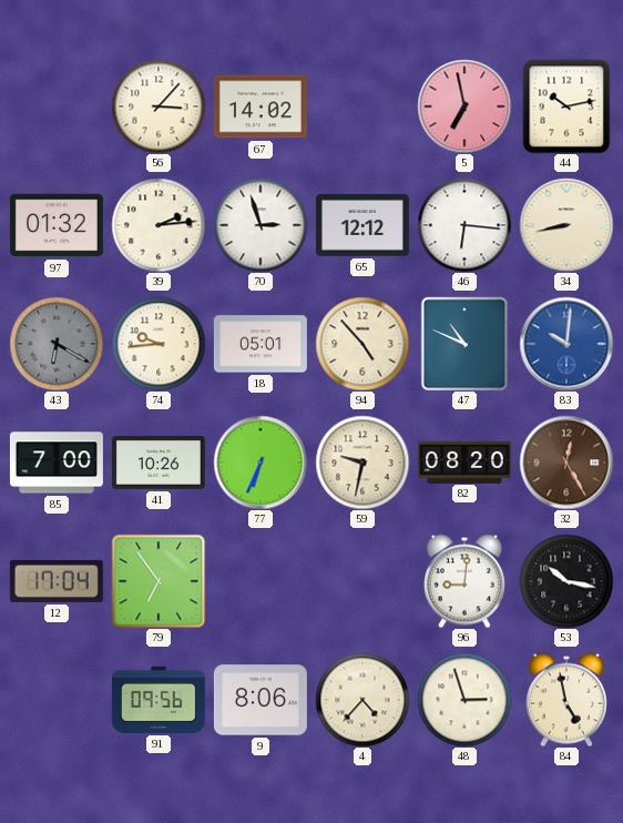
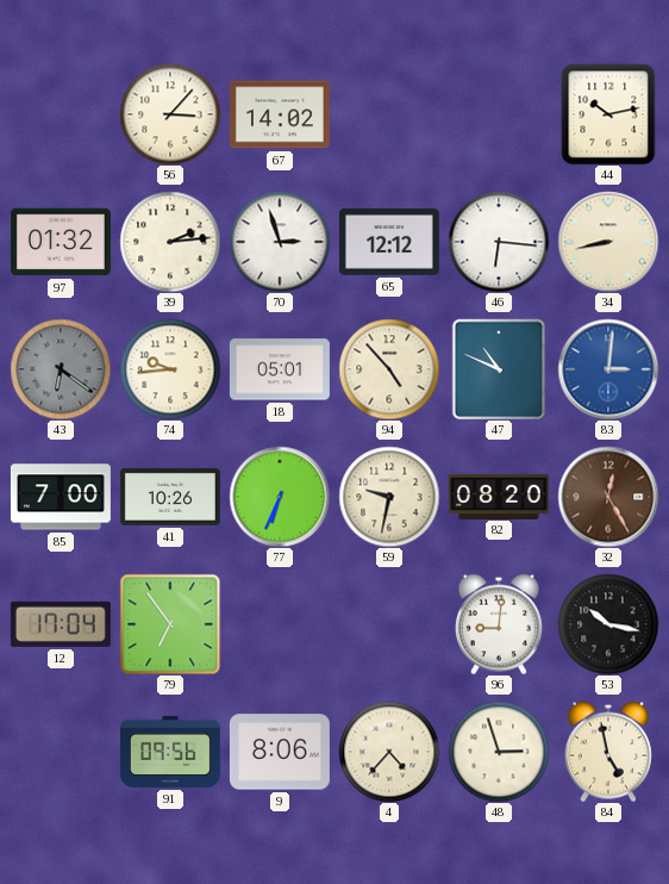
5: 6:58 -> none (464, 106)
43: 6:20 -> 6:21 (61, 369)
83: 10:01 -> 3:01 (608, 369)
